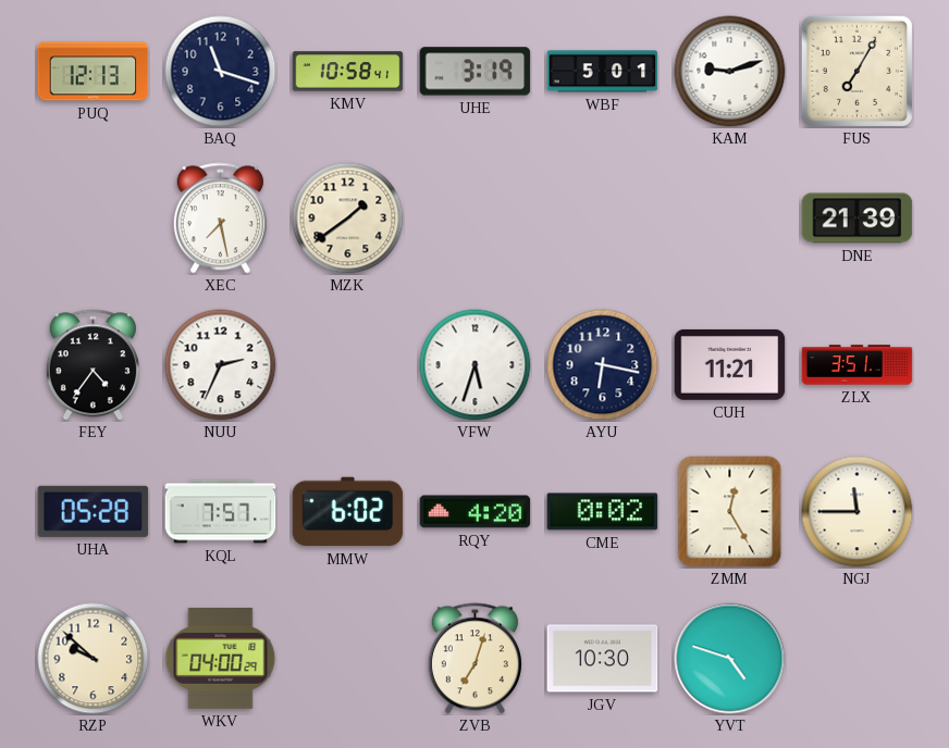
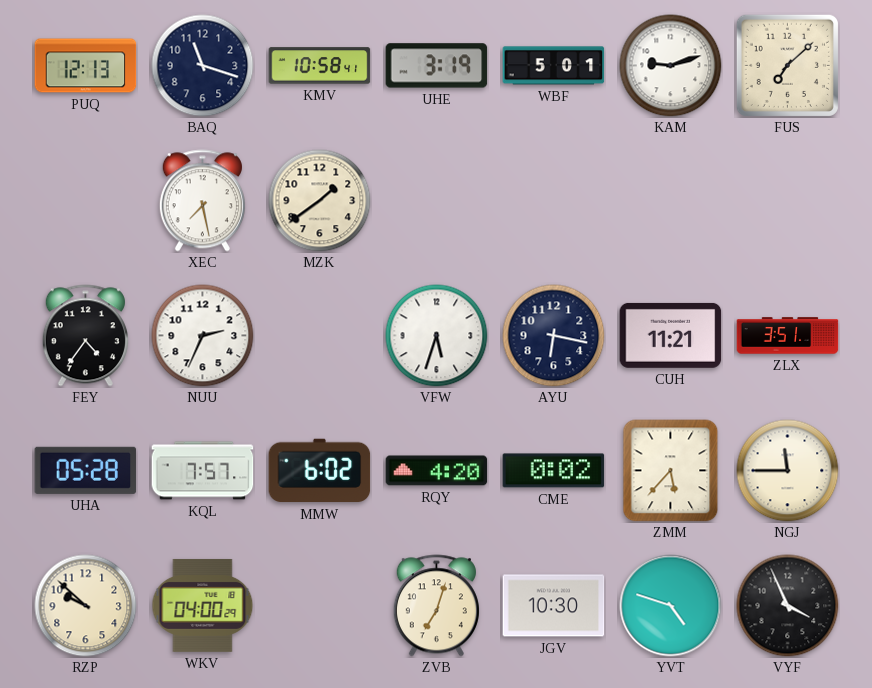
FUS: 7:05 -> 7:08 (787, 65)
DNE: 21:39 -> none (858, 219)
ZMM: 12:25 -> 5:37 (671, 471)
VYF: none -> 3:56 (788, 606)
